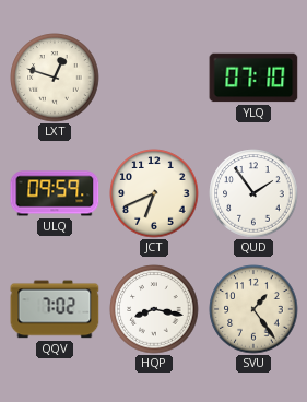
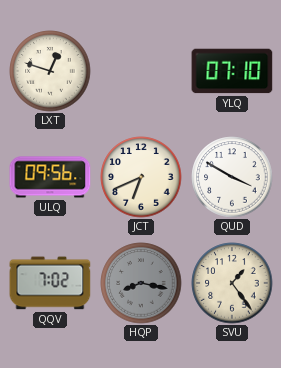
ULQ: 09:59 -> 09:56 (50, 177)
QUD: 1:54 -> 3:50 (232, 177)
HQP dial: white -> grey (141, 283)
